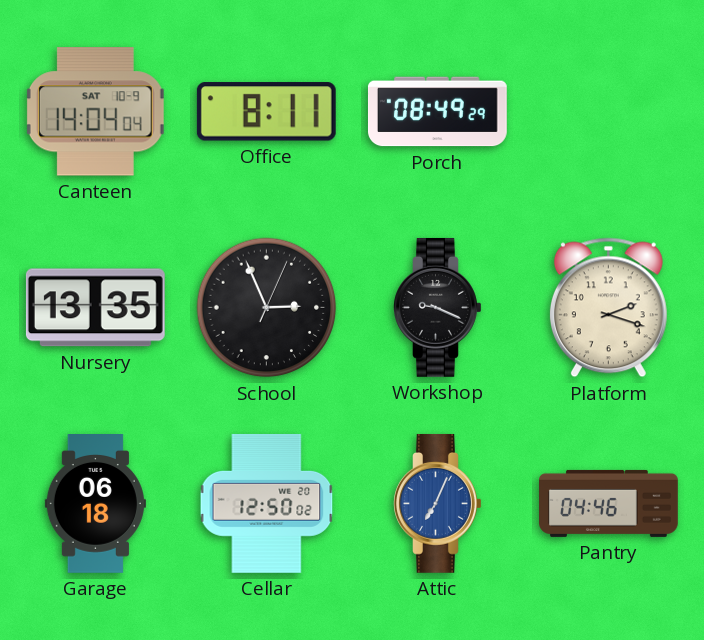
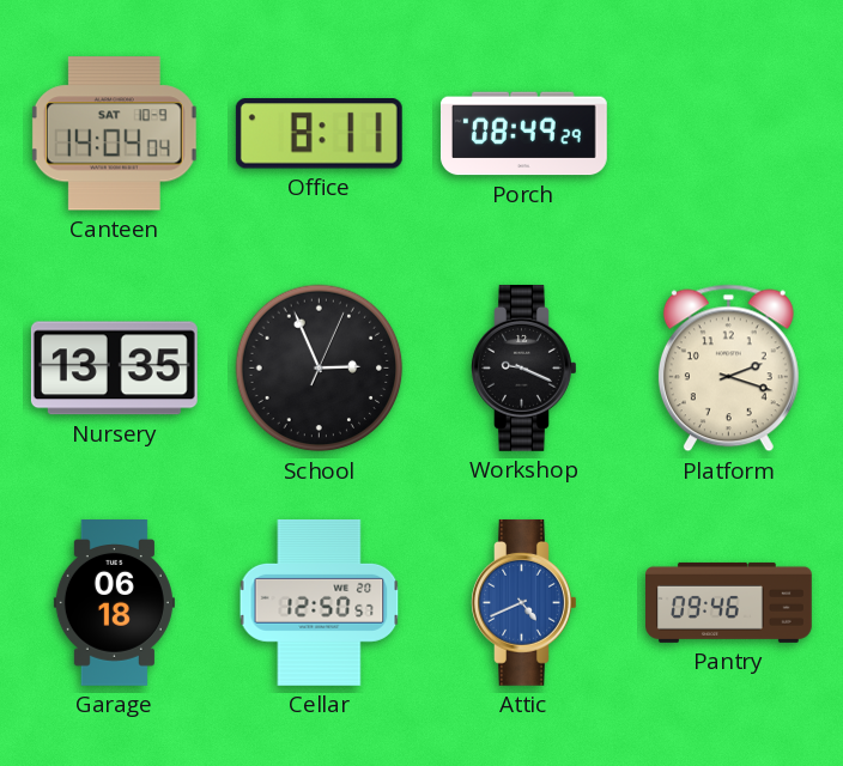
Cellar: 12:50:02 -> 12:50:57 (320, 602)
Attic: 7:04 -> 4:41 (524, 602)
Pantry: 04:46 -> 09:46 (729, 602)
